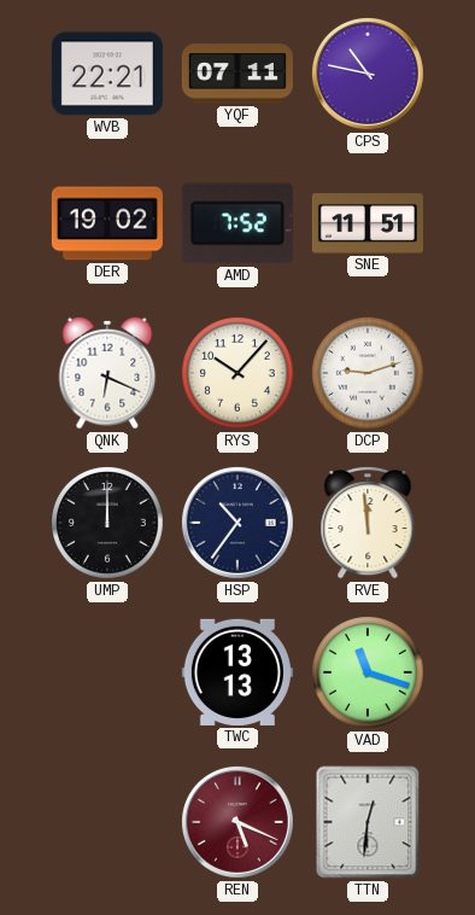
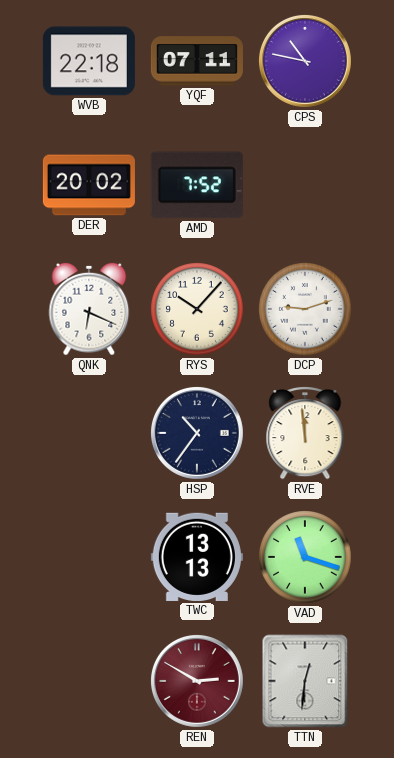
WVB: 22:21 -> 22:18 (89, 61)
DER: 19:02 -> 20:02 (89, 185)
SNE: 11:51 -> none (368, 223)
UMP: 12:00 -> none (109, 524)
REN: 5:19 -> 2:50 (197, 681)
